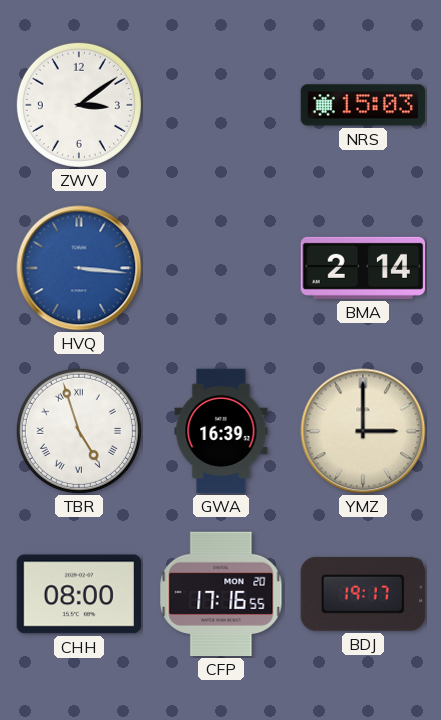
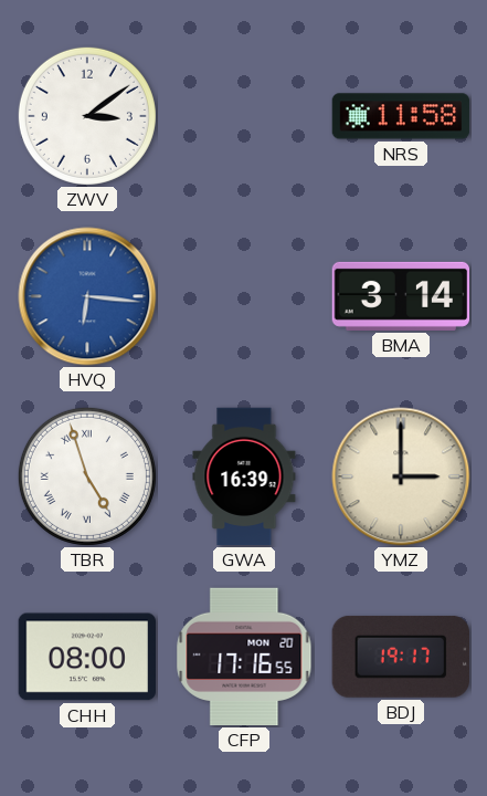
NRS: 15:03 -> 11:58 (401, 116)
HVQ: 3:16 -> 6:16 (87, 296)
BMA: 2:14 -> 3:14 (401, 296)
